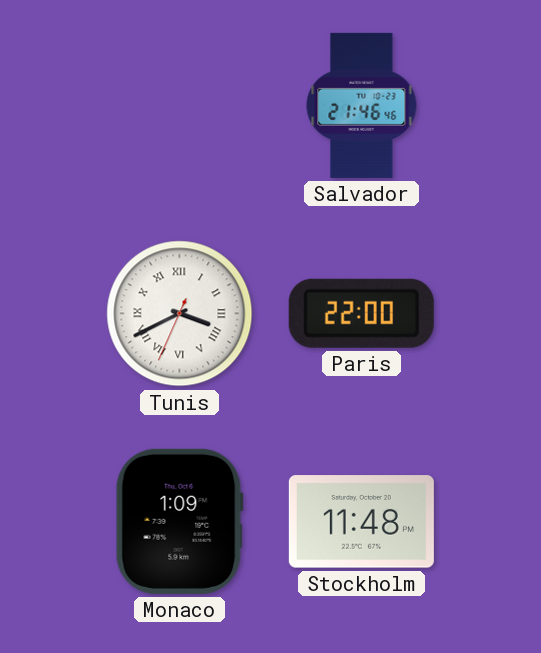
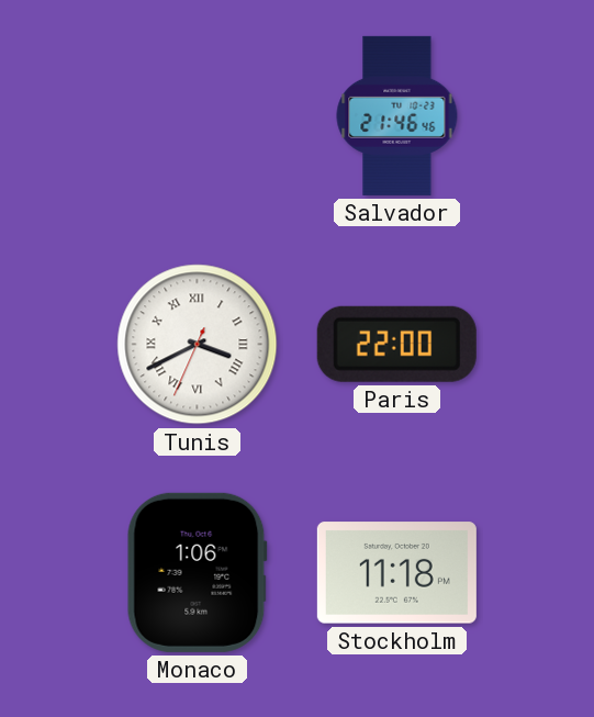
Monaco: 1:09 -> 1:06 (197, 572)
Stockholm: 11:48 -> 11:18 (396, 573)
